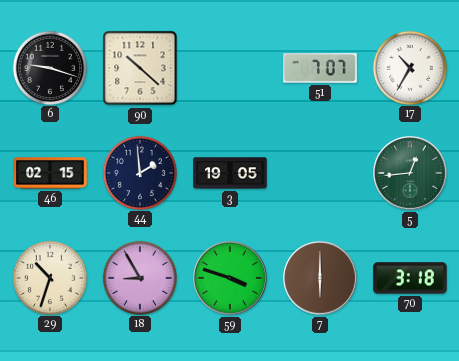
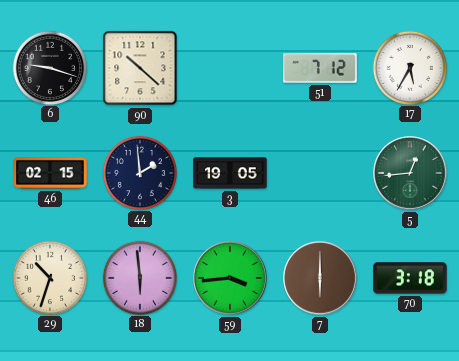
51: 7:07 -> 7:12 (320, 68)
17: 10:35 -> 5:35 (409, 67)
18: 8:55 -> 5:59 (139, 277)
59: 3:48 -> 3:44 (231, 279)
